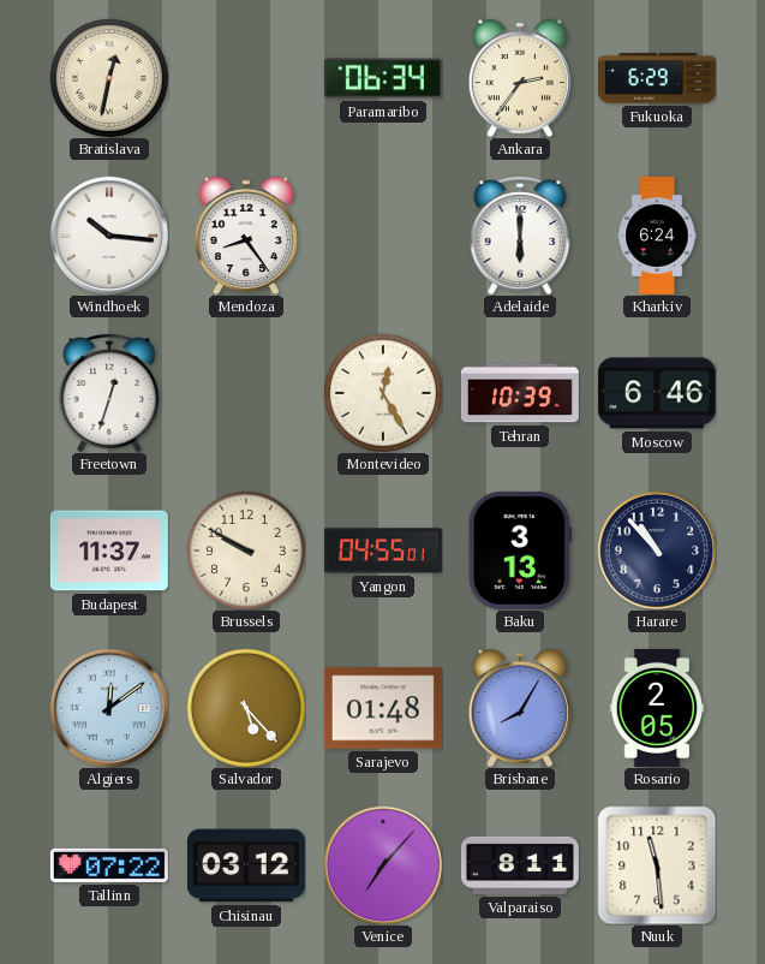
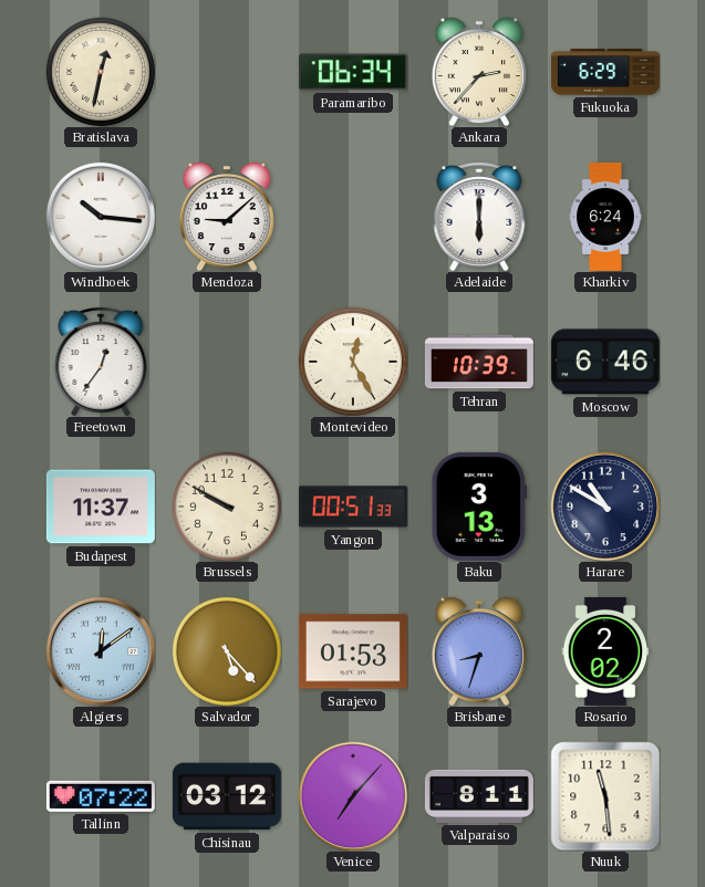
Ankara: 2:36 -> 2:37 (479, 72)
Mendoza: 8:24 -> 9:08 (227, 217)
Freetown: 12:33 -> 12:36 (101, 362)
Yangon: 04:55 -> 00:51 (353, 507)
Harare: 10:53 -> 10:50 (604, 505)
Sarajevo: 01:48 -> 01:53 (353, 651)
Brisbane: 8:05 -> 8:33 (479, 651)
Rosario: 2:05 -> 2:02 (605, 651)
